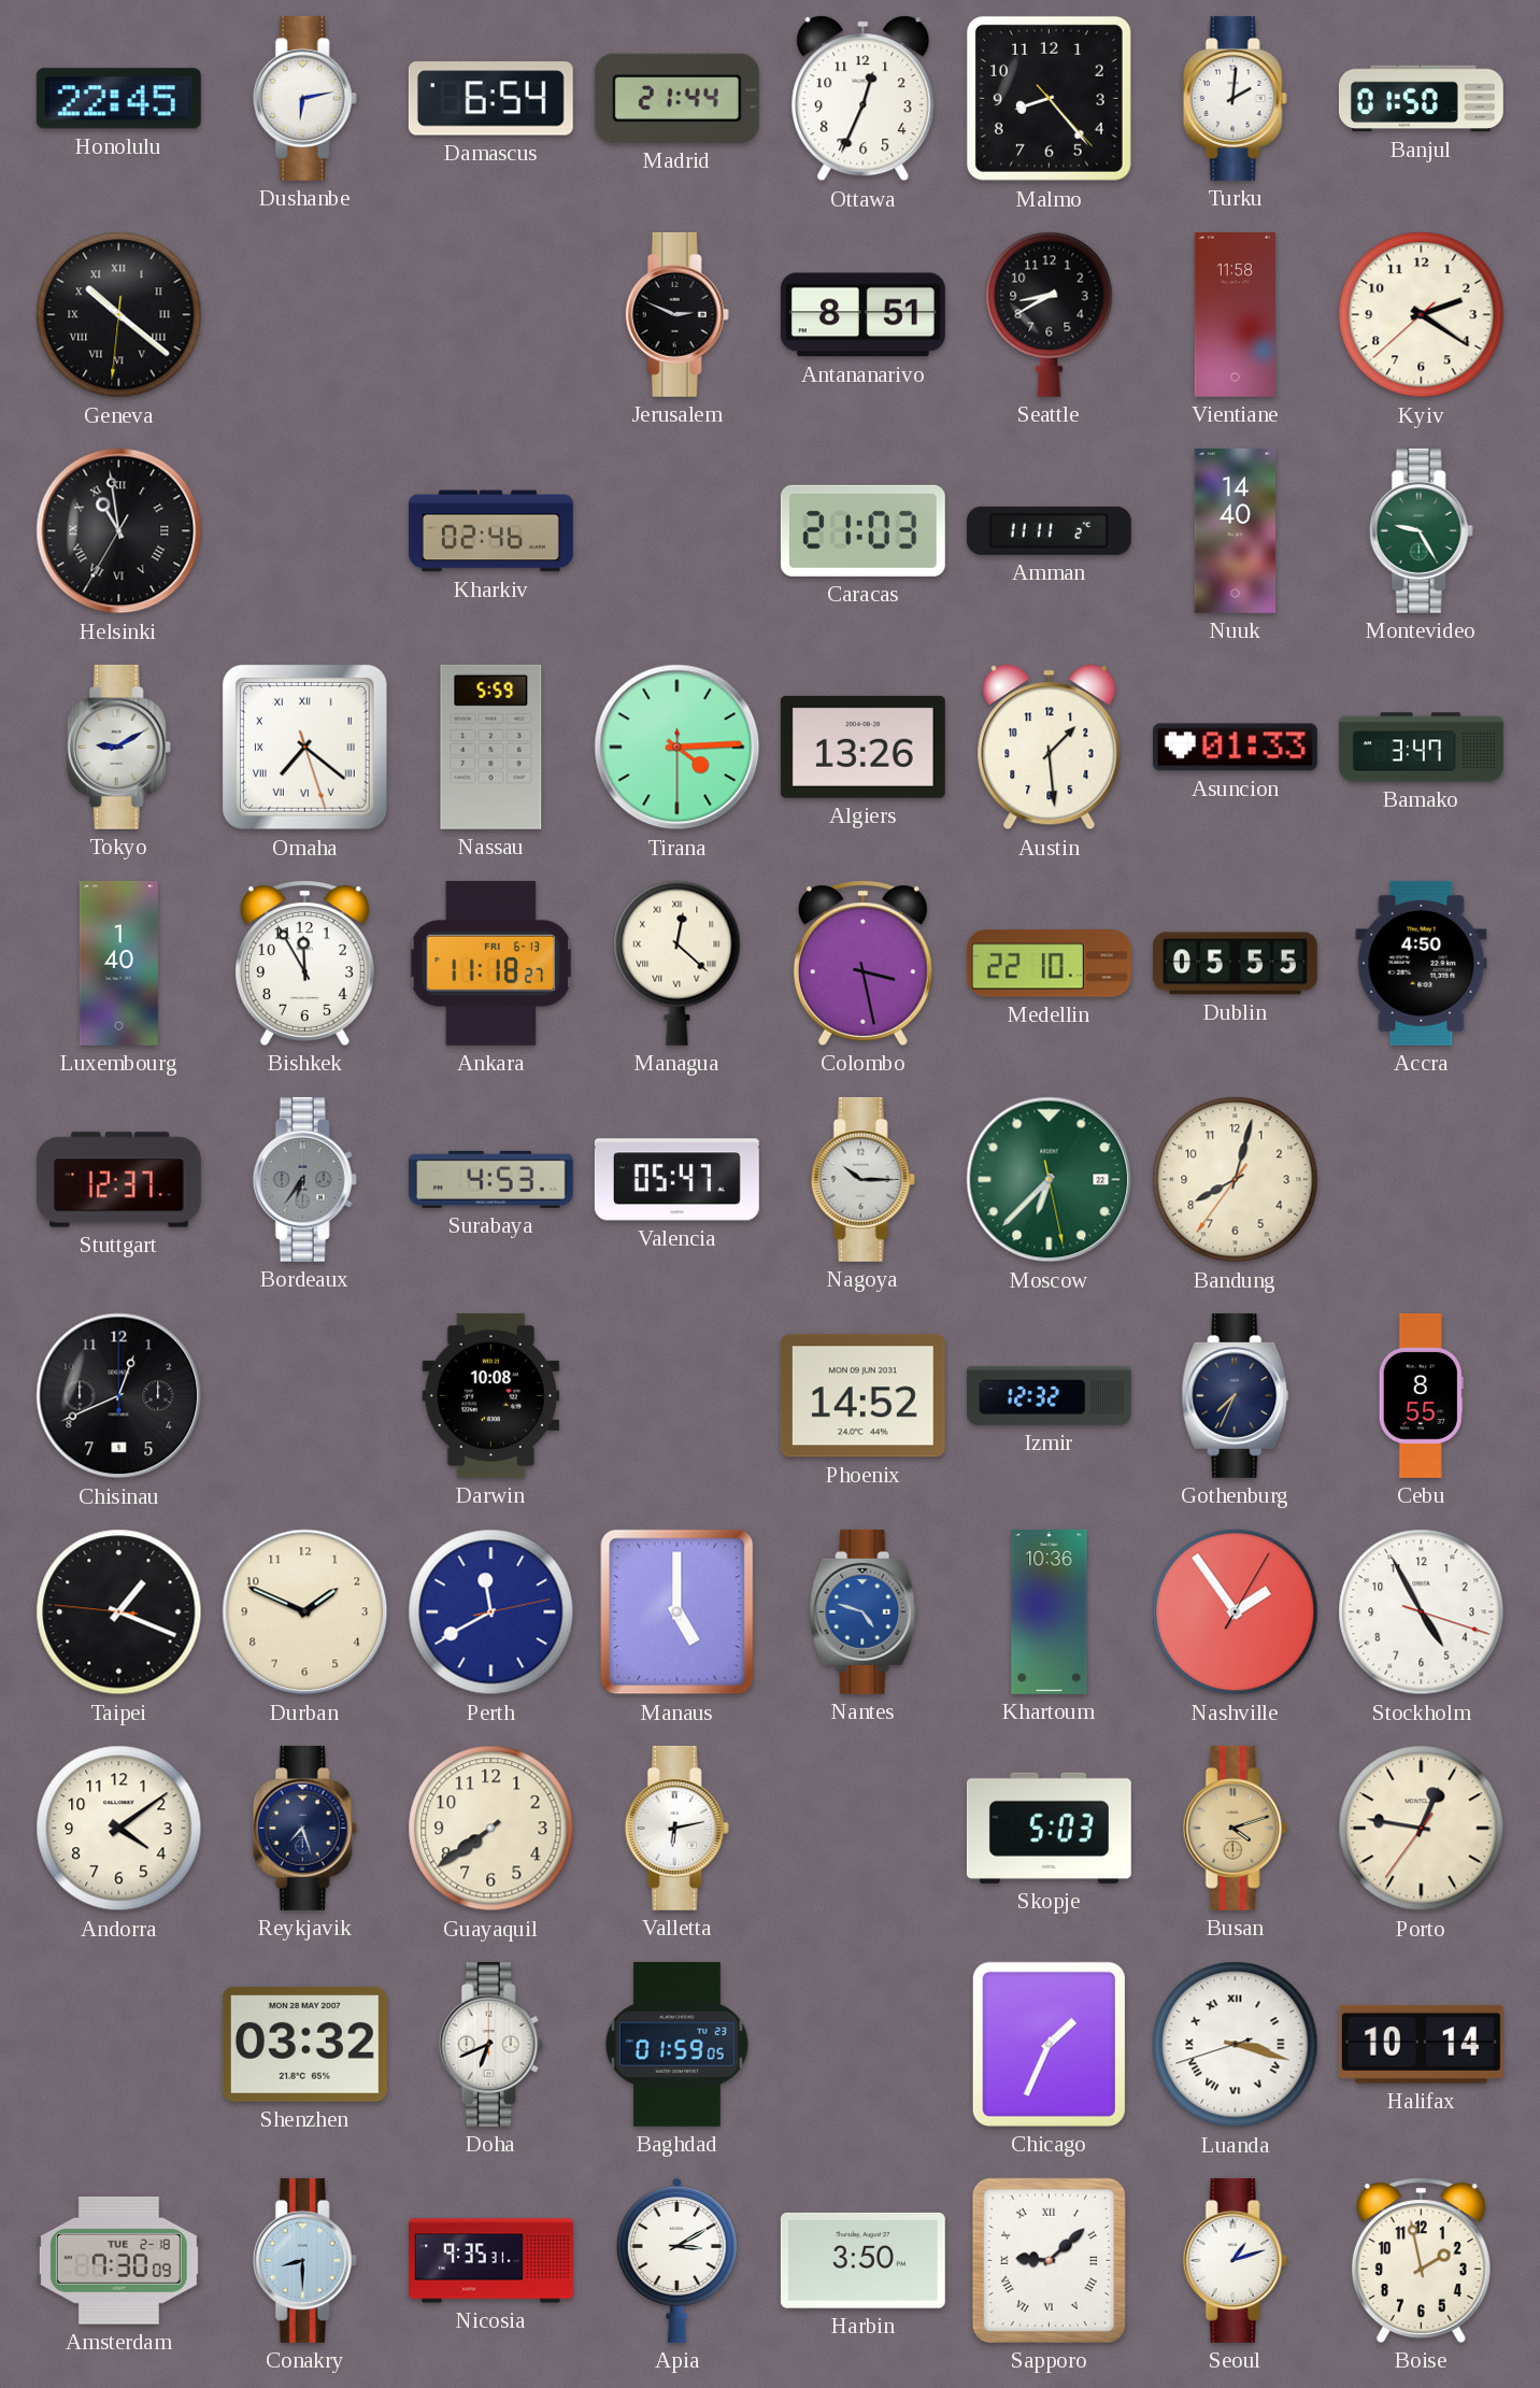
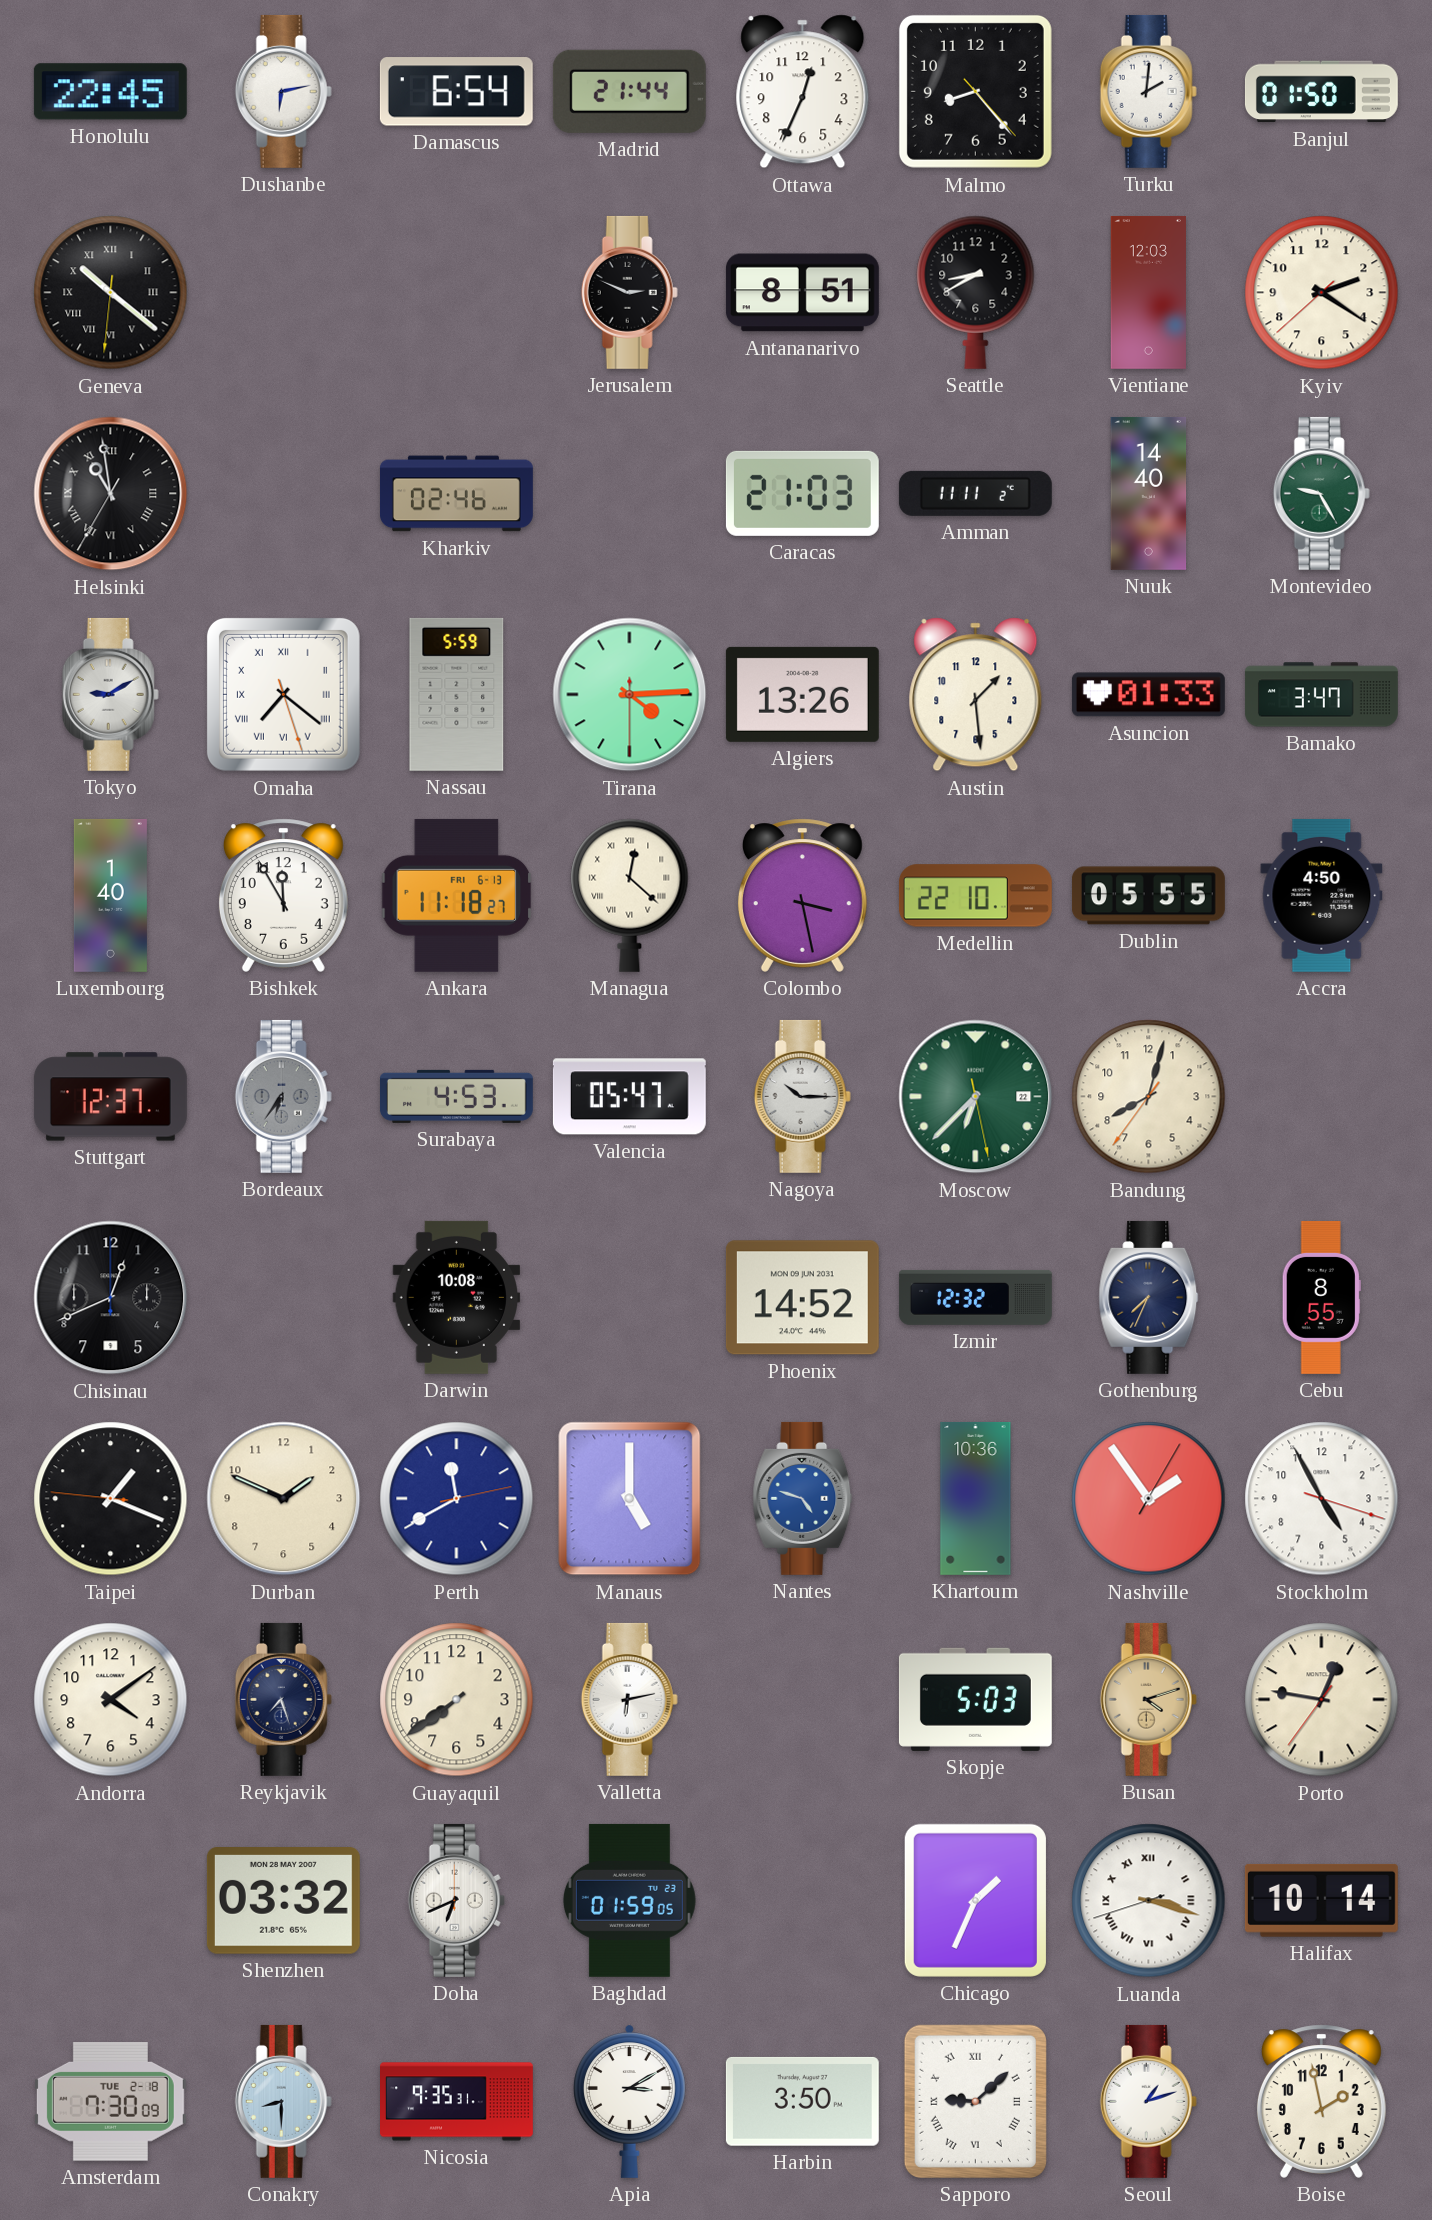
Vientiane: 11:58 -> 12:03 (1148, 292)
